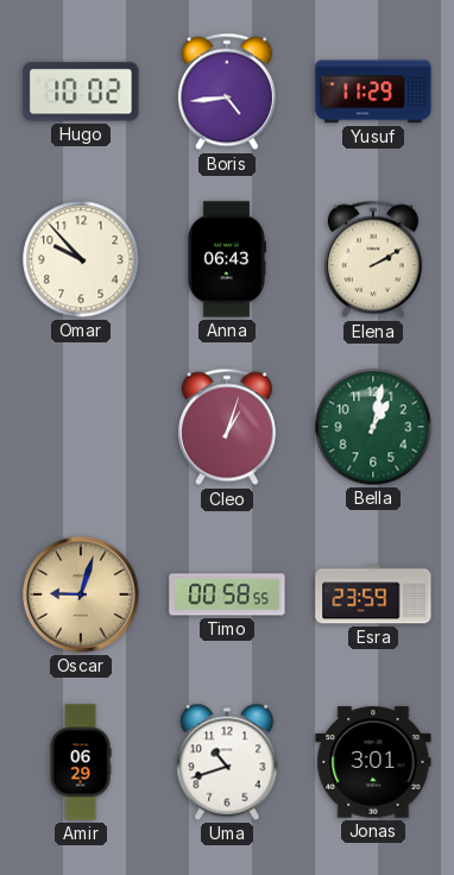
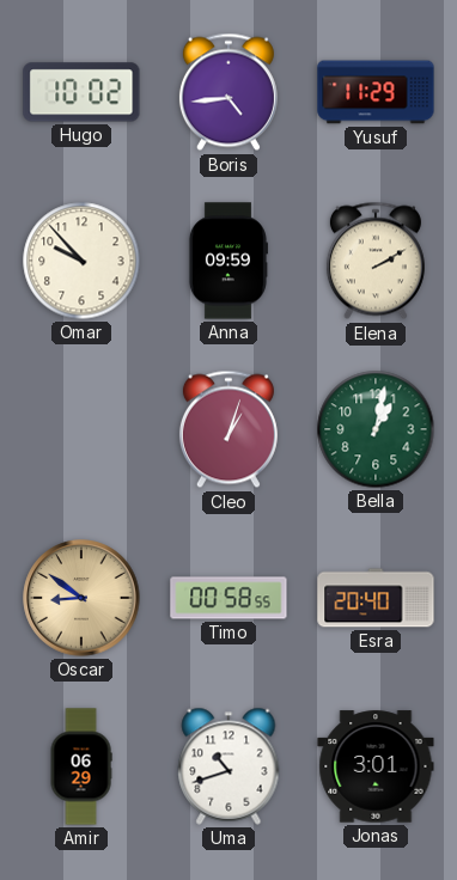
Anna: 06:43 -> 09:59 (227, 261)
Oscar: 9:03 -> 8:51 (81, 598)
Esra: 23:59 -> 20:40 (376, 598)
